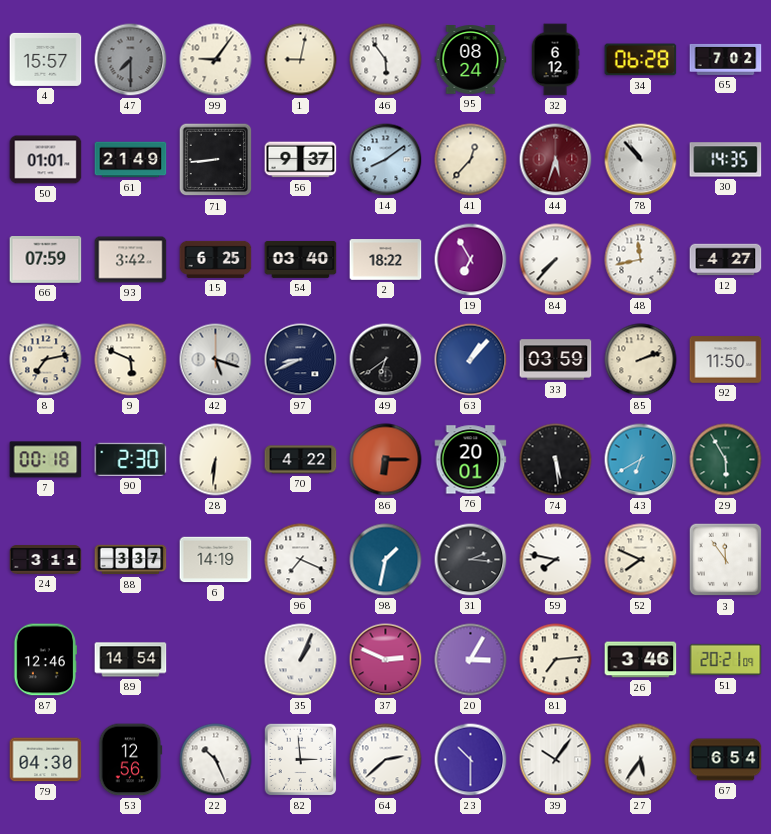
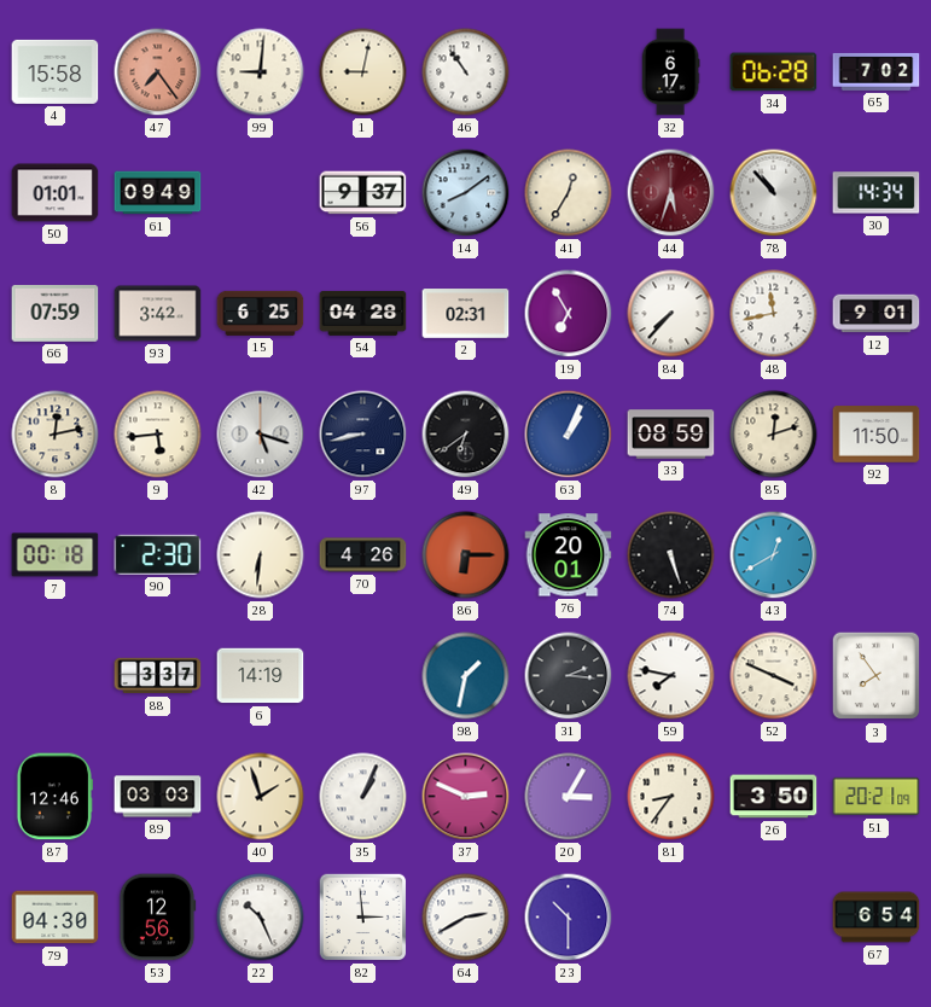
4: 15:57 -> 15:58 (56, 71)
47: 7:30 -> 7:24 (158, 72)
47 dial: grey -> salmon (158, 72)
99: 9:06 -> 9:01 (261, 72)
46: 5:54 -> 10:54 (466, 72)
95: 08:24 -> none (471, 60)
32: 6:12 -> 6:17 (670, 72)
61: 21:49 -> 09:49 (158, 193)
71: 8:44 -> none (216, 160)
41: 12:37 -> 12:35 (569, 193)
30: 14:35 -> 14:34 (877, 193)
54: 03:40 -> 04:28 (363, 313)
2: 18:22 -> 02:31 (466, 314)
12: 4:27 -> 9:01 (877, 314)
8: 7:13 -> 12:13 (56, 435)
9: 5:49 -> 5:44 (158, 435)
97: 8:41 -> 8:43 (363, 435)
63: 1:07 -> 1:04 (569, 435)
33: 03:59 -> 08:59 (671, 435)
85: 2:12 -> 12:12 (774, 435)
70: 4:22 -> 4:26 (363, 555)
74: 5:29 -> 5:27 (671, 555)
43: 6:40 -> 12:40 (774, 555)
29: 5:55 -> none (726, 460)
24: 3:11 -> none (46, 560)
96: 7:19 -> none (301, 560)
52: 7:49 -> 3:49 (774, 676)
3: 11:54 -> 7:54 (877, 676)
89: 14:54 -> 03:03 (158, 797)
40: none -> 1:57 (261, 797)
81: 7:14 -> 8:36 (671, 797)
26: 3:46 -> 3:50 (774, 797)
64: 2:38 -> 2:40 (466, 918)
39: 10:06 -> none (556, 760)
27: 5:36 -> none (641, 760)
